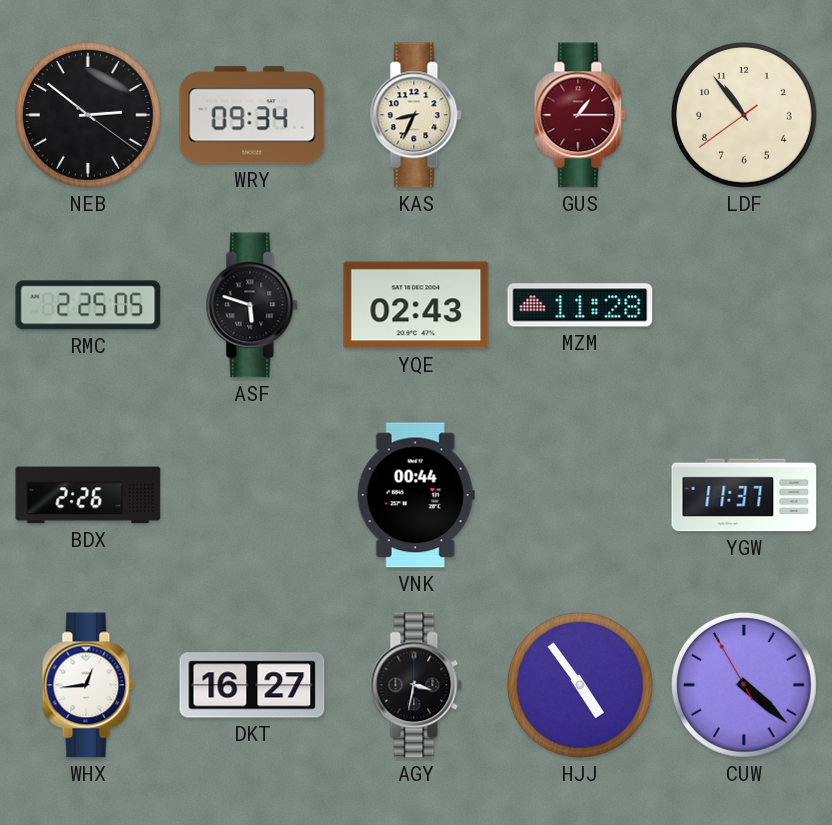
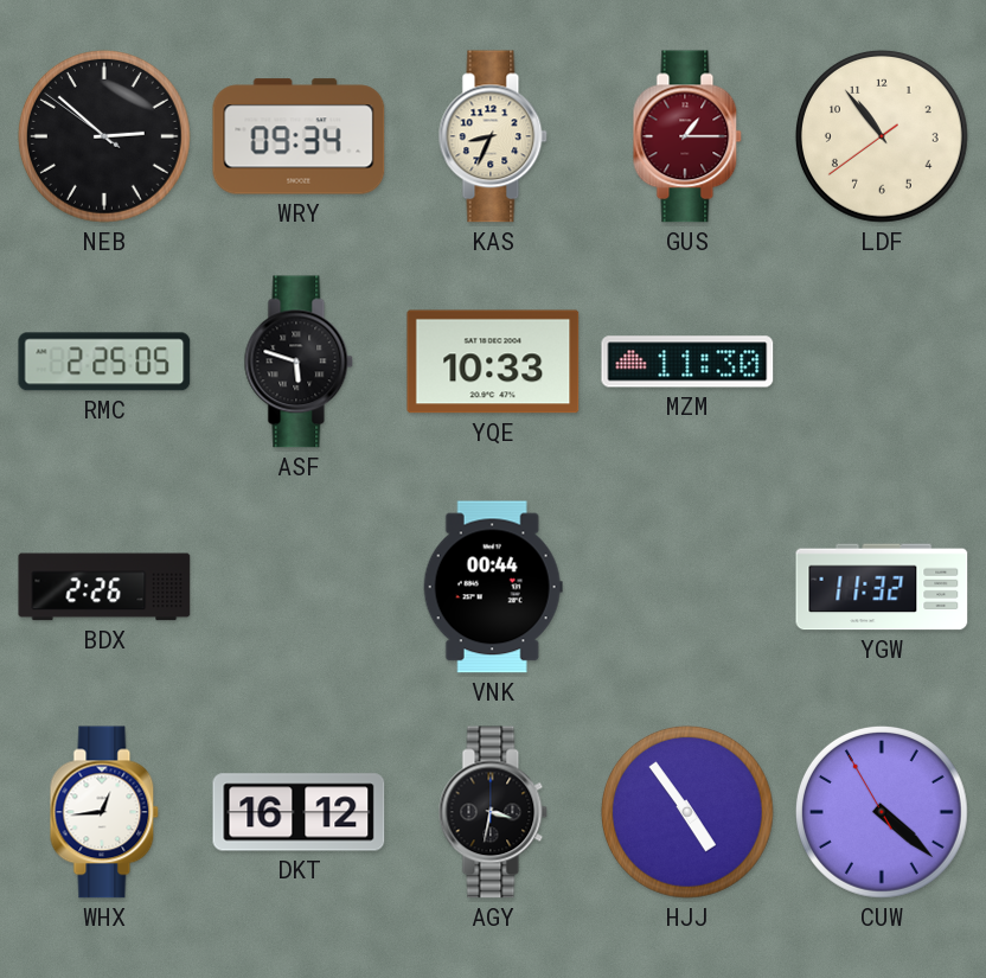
NEB: 2:51:21 -> 2:51:51 (104, 136)
YQE: 02:43 -> 10:33 (493, 362)
MZM: 11:28 -> 11:30 (687, 362)
YGW: 11:37 -> 11:32 (882, 587)
DKT: 16:27 -> 16:12 (299, 812)
